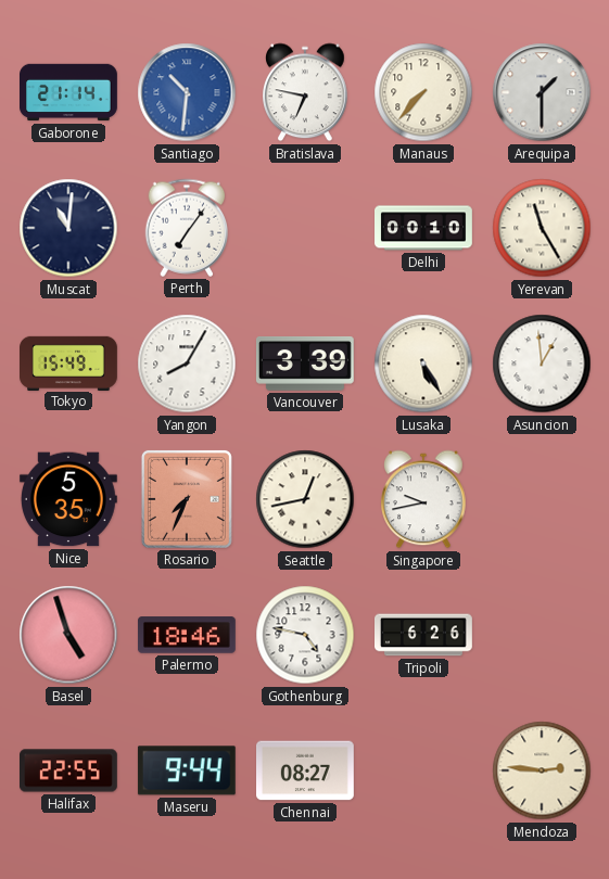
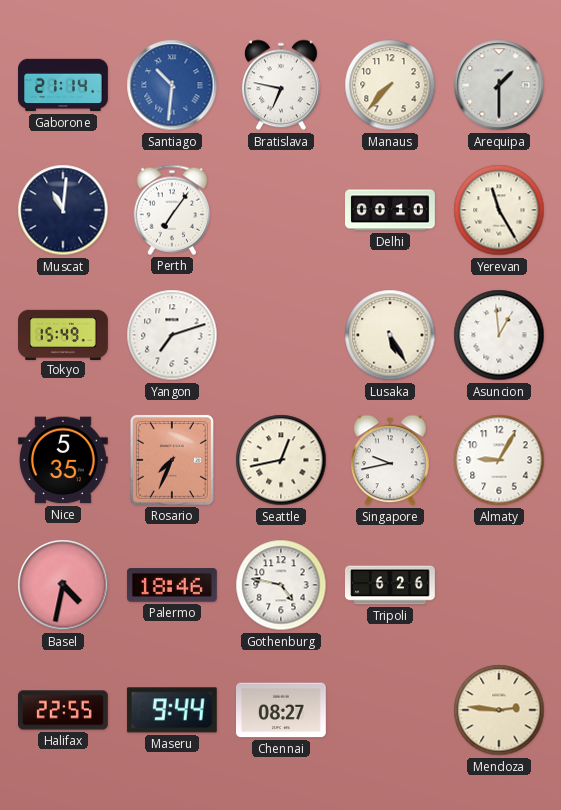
Yangon: 8:05 -> 7:12 (172, 335)
Vancouver: 3:39 -> none (305, 364)
Almaty: none -> 9:05 (499, 460)
Basel: 4:57 -> 4:32 (63, 585)
